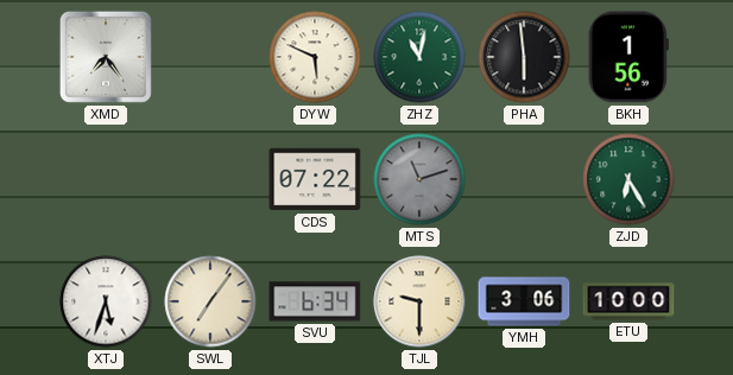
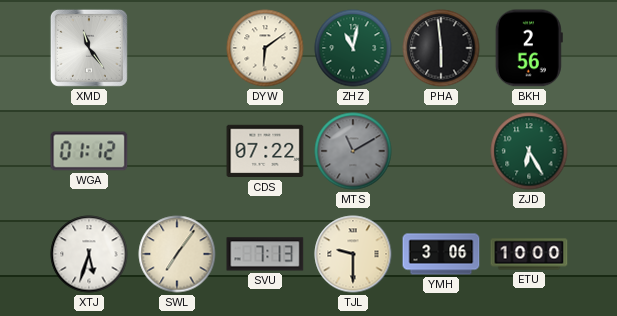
XMD: 7:24 -> 11:24 (89, 48)
DYW: 5:49 -> 6:09 (265, 48)
BKH: 1:56 -> 2:56 (529, 48)
WGA: none -> 01:12 (89, 151)
MTS: 11:12 -> 11:10 (353, 151)
SVU: 6:34 -> 7:13 (265, 254)
